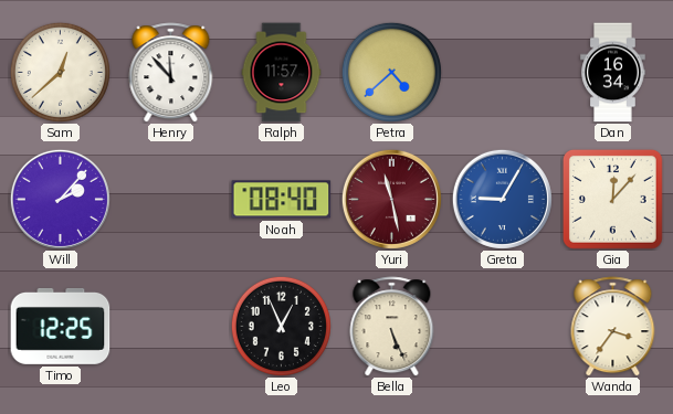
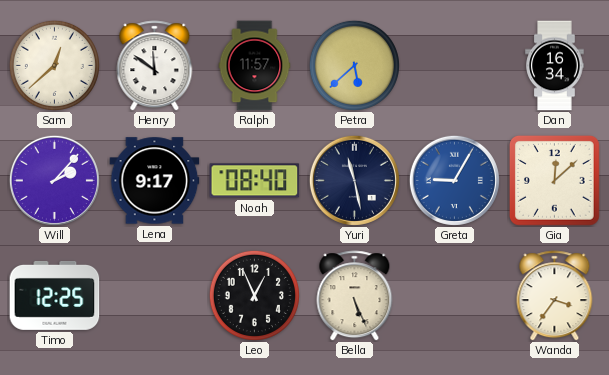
Henry: 11:53 -> 11:51 (155, 66)
Petra: 4:38 -> 5:38 (354, 65)
Lena: none -> 9:17 (155, 181)
Yuri dial: burgundy -> navy (354, 180)
Gia: 12:07 -> 12:08 (555, 181)
